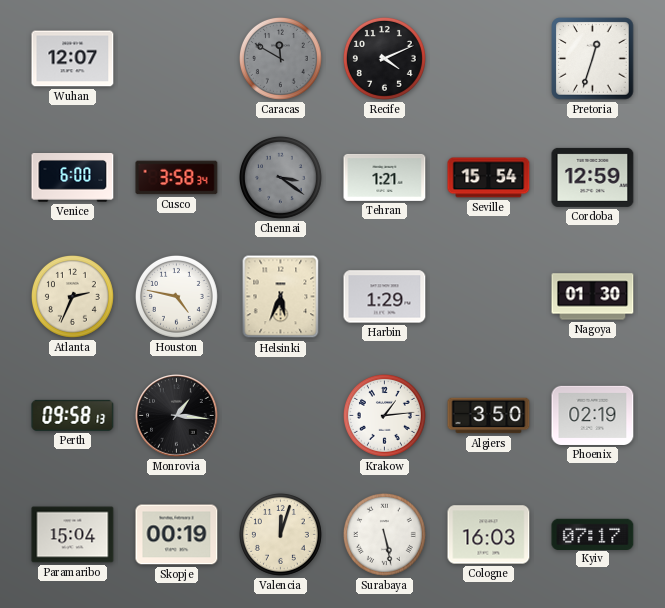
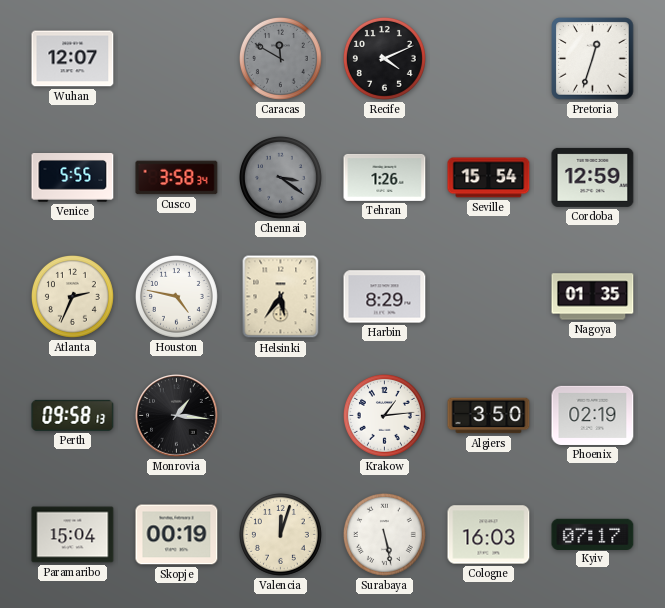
Venice: 6:00 -> 5:55 (73, 178)
Tehran: 1:21 -> 1:26 (385, 177)
Helsinki: 5:34 -> 5:36 (281, 297)
Harbin: 1:29 -> 8:29 (385, 297)
Nagoya: 01:30 -> 01:35 (593, 297)
